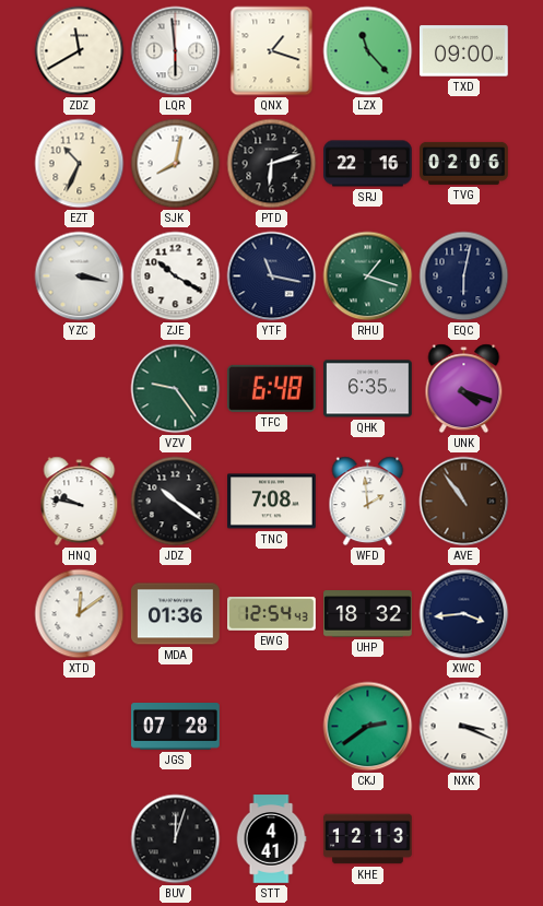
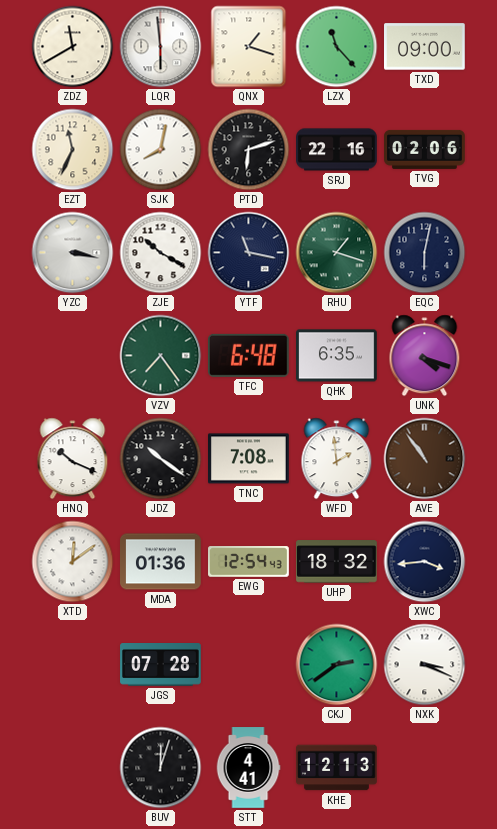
EZT: 10:34 -> 11:34 (73, 150)
VZV: 9:24 -> 7:24 (161, 356)
HNQ: 9:47 -> 10:19 (73, 459)
